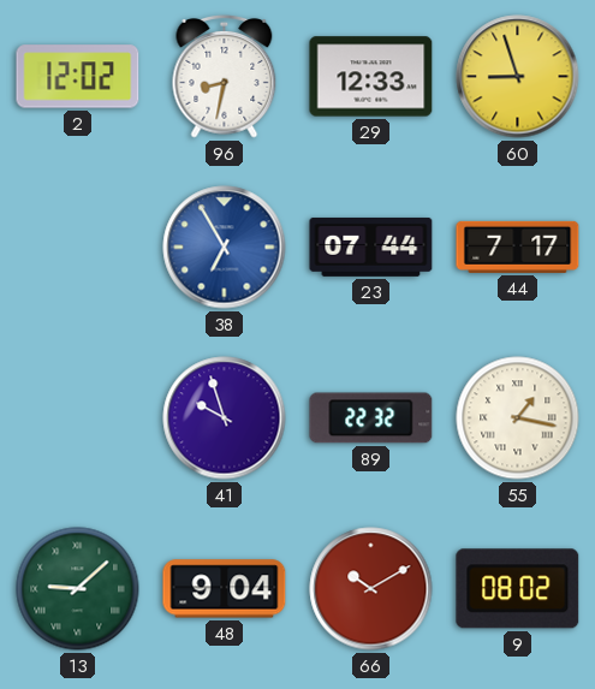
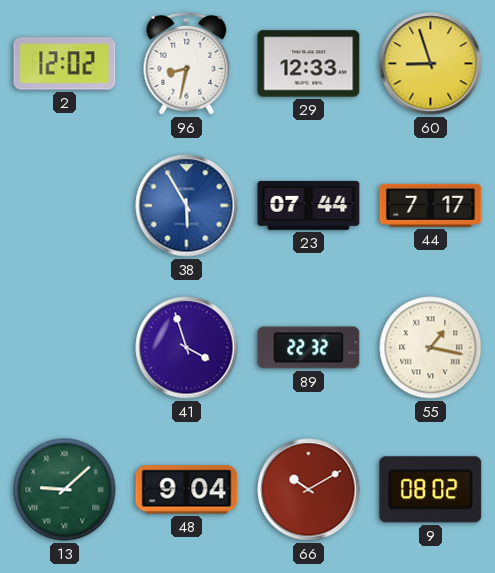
38: 6:55 -> 5:55 (187, 206)
41: 9:57 -> 3:57 (187, 348)
